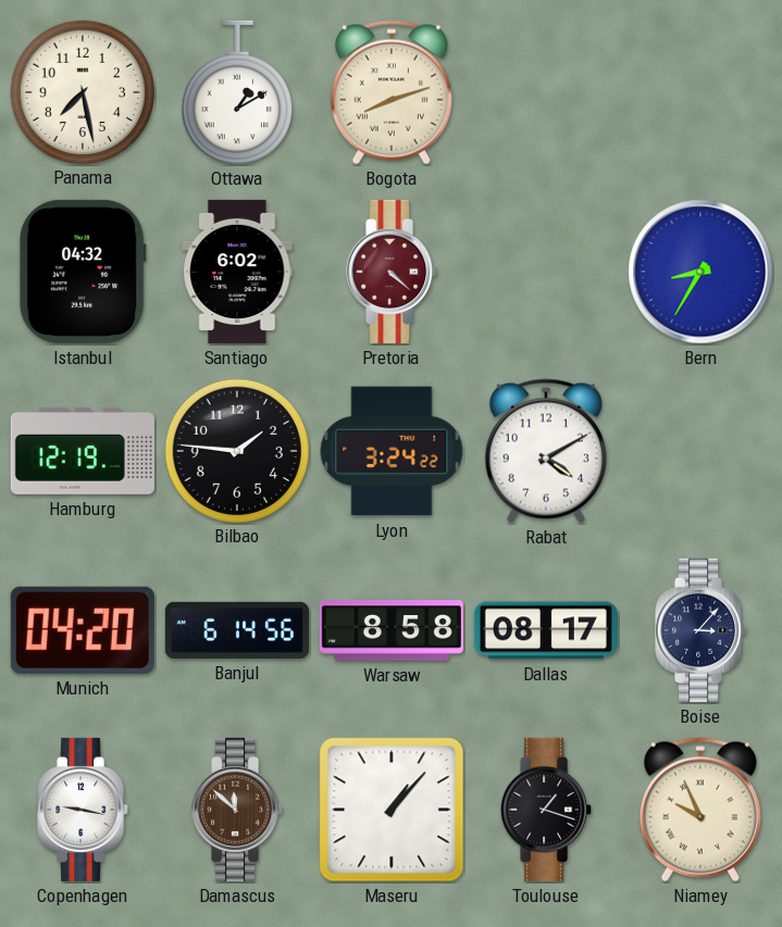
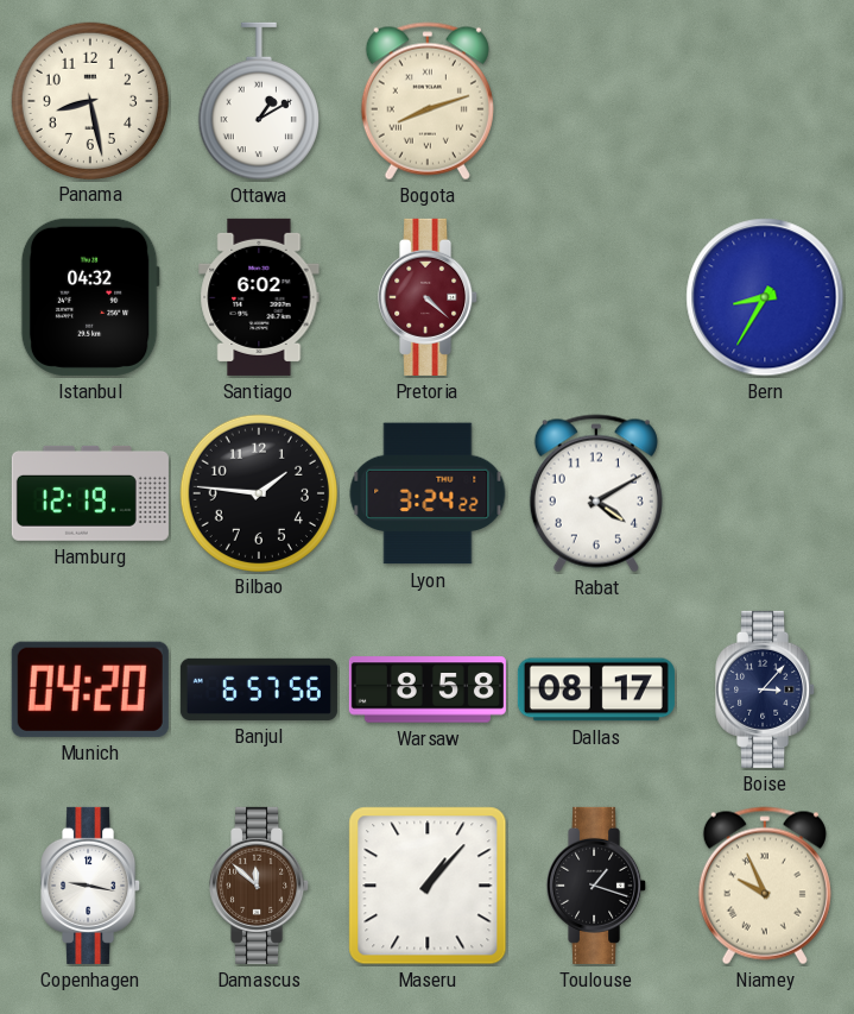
Panama: 7:28 -> 8:28 (89, 100)
Banjul: 6:14 -> 6:57 (259, 689)
